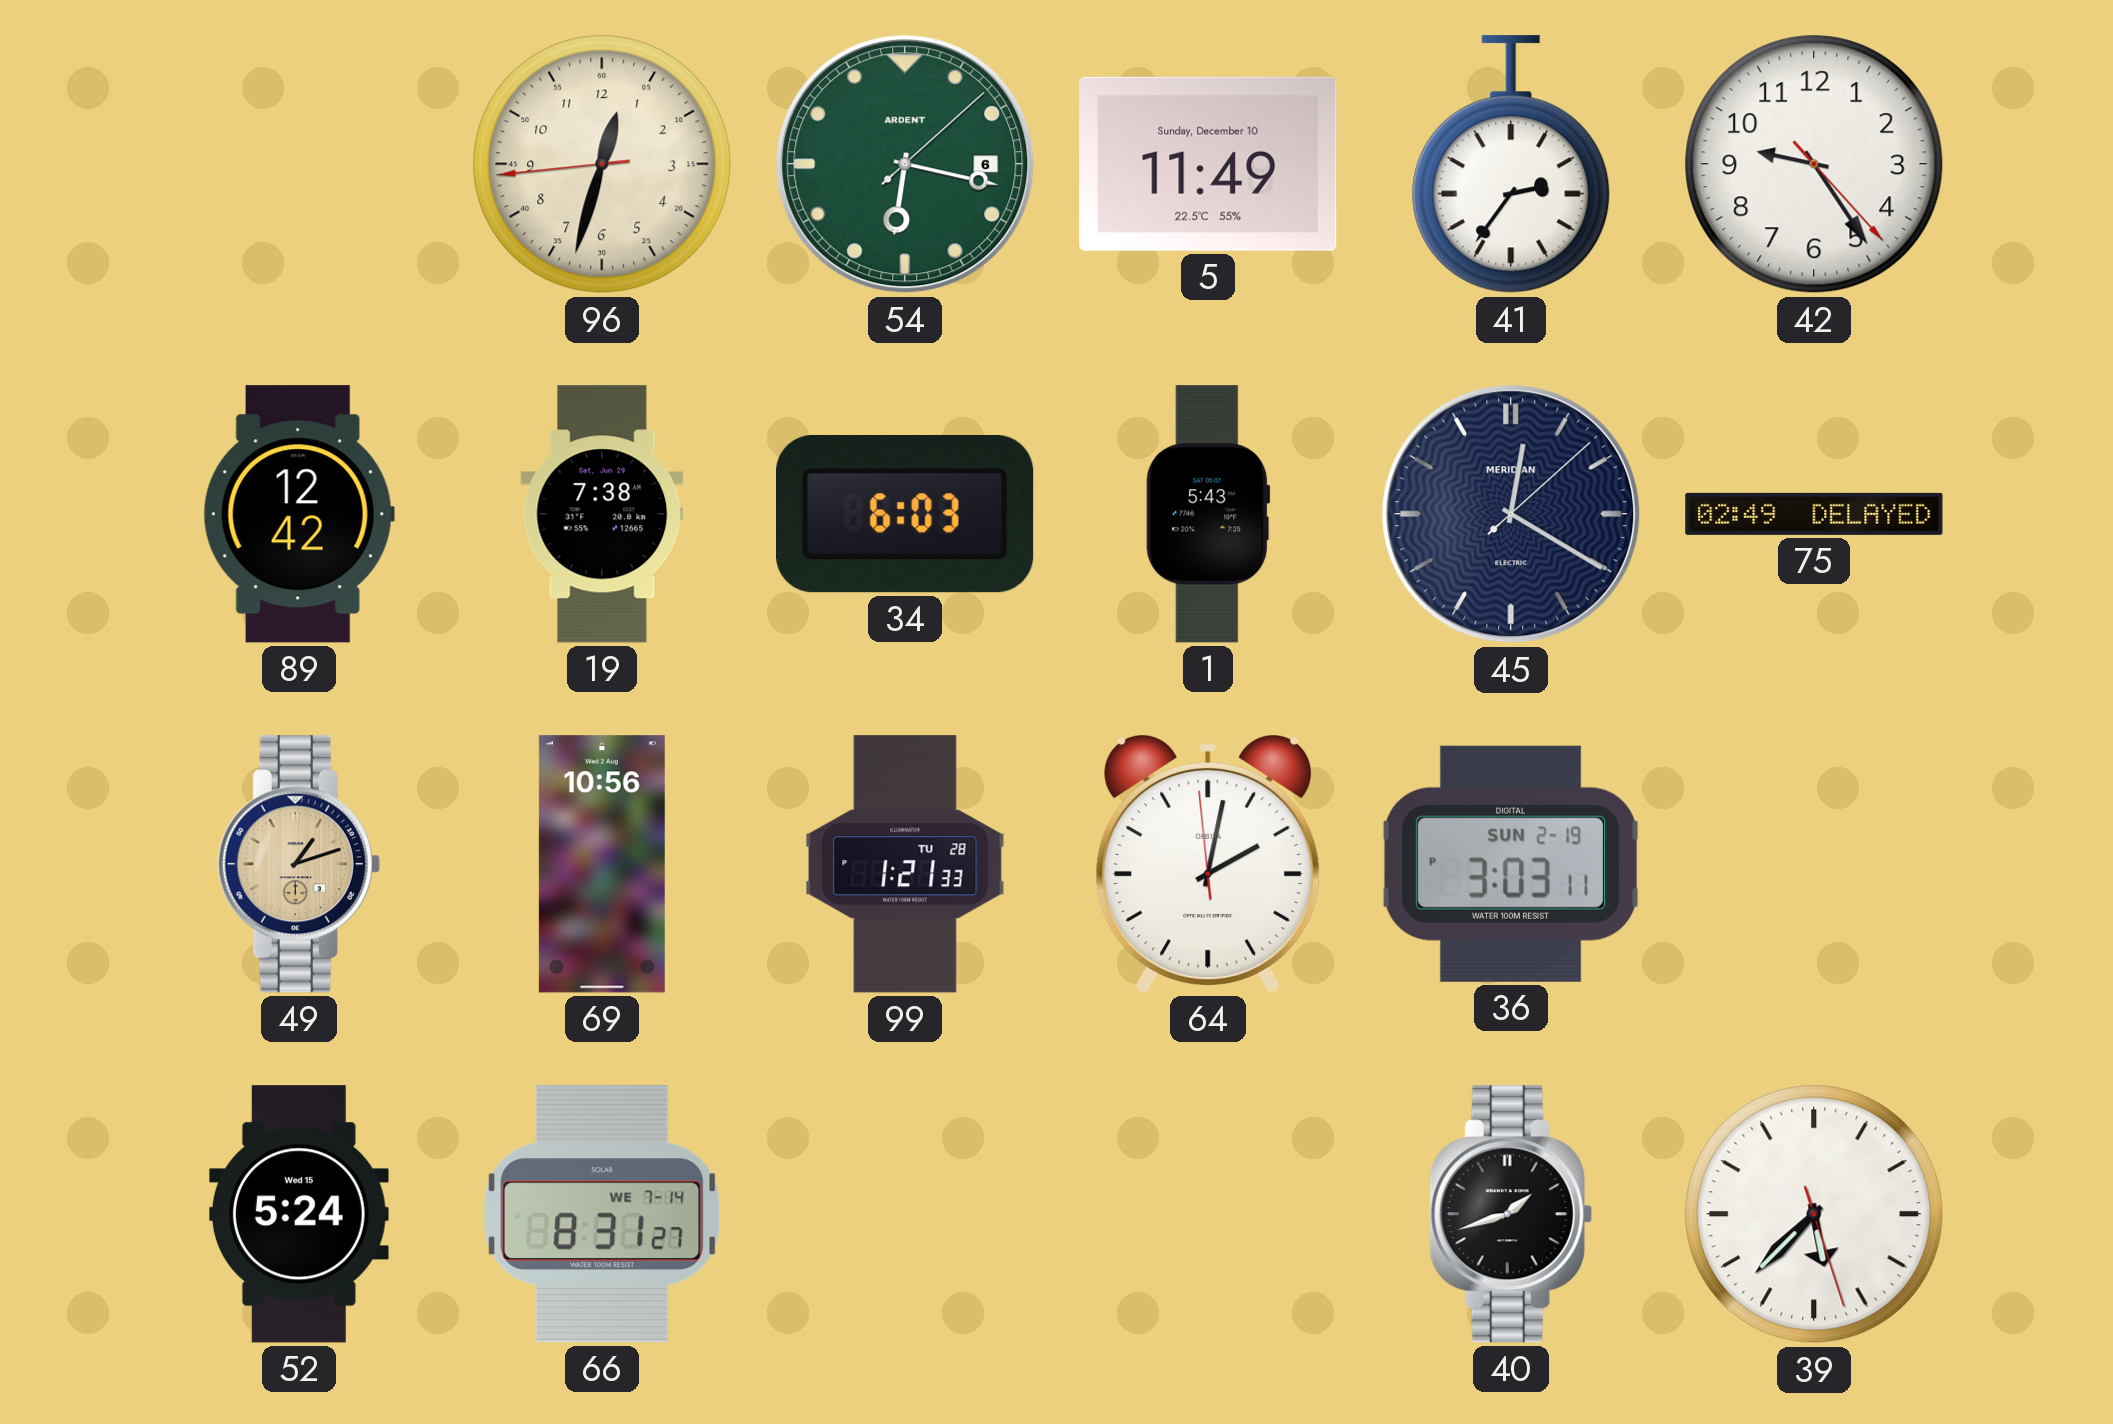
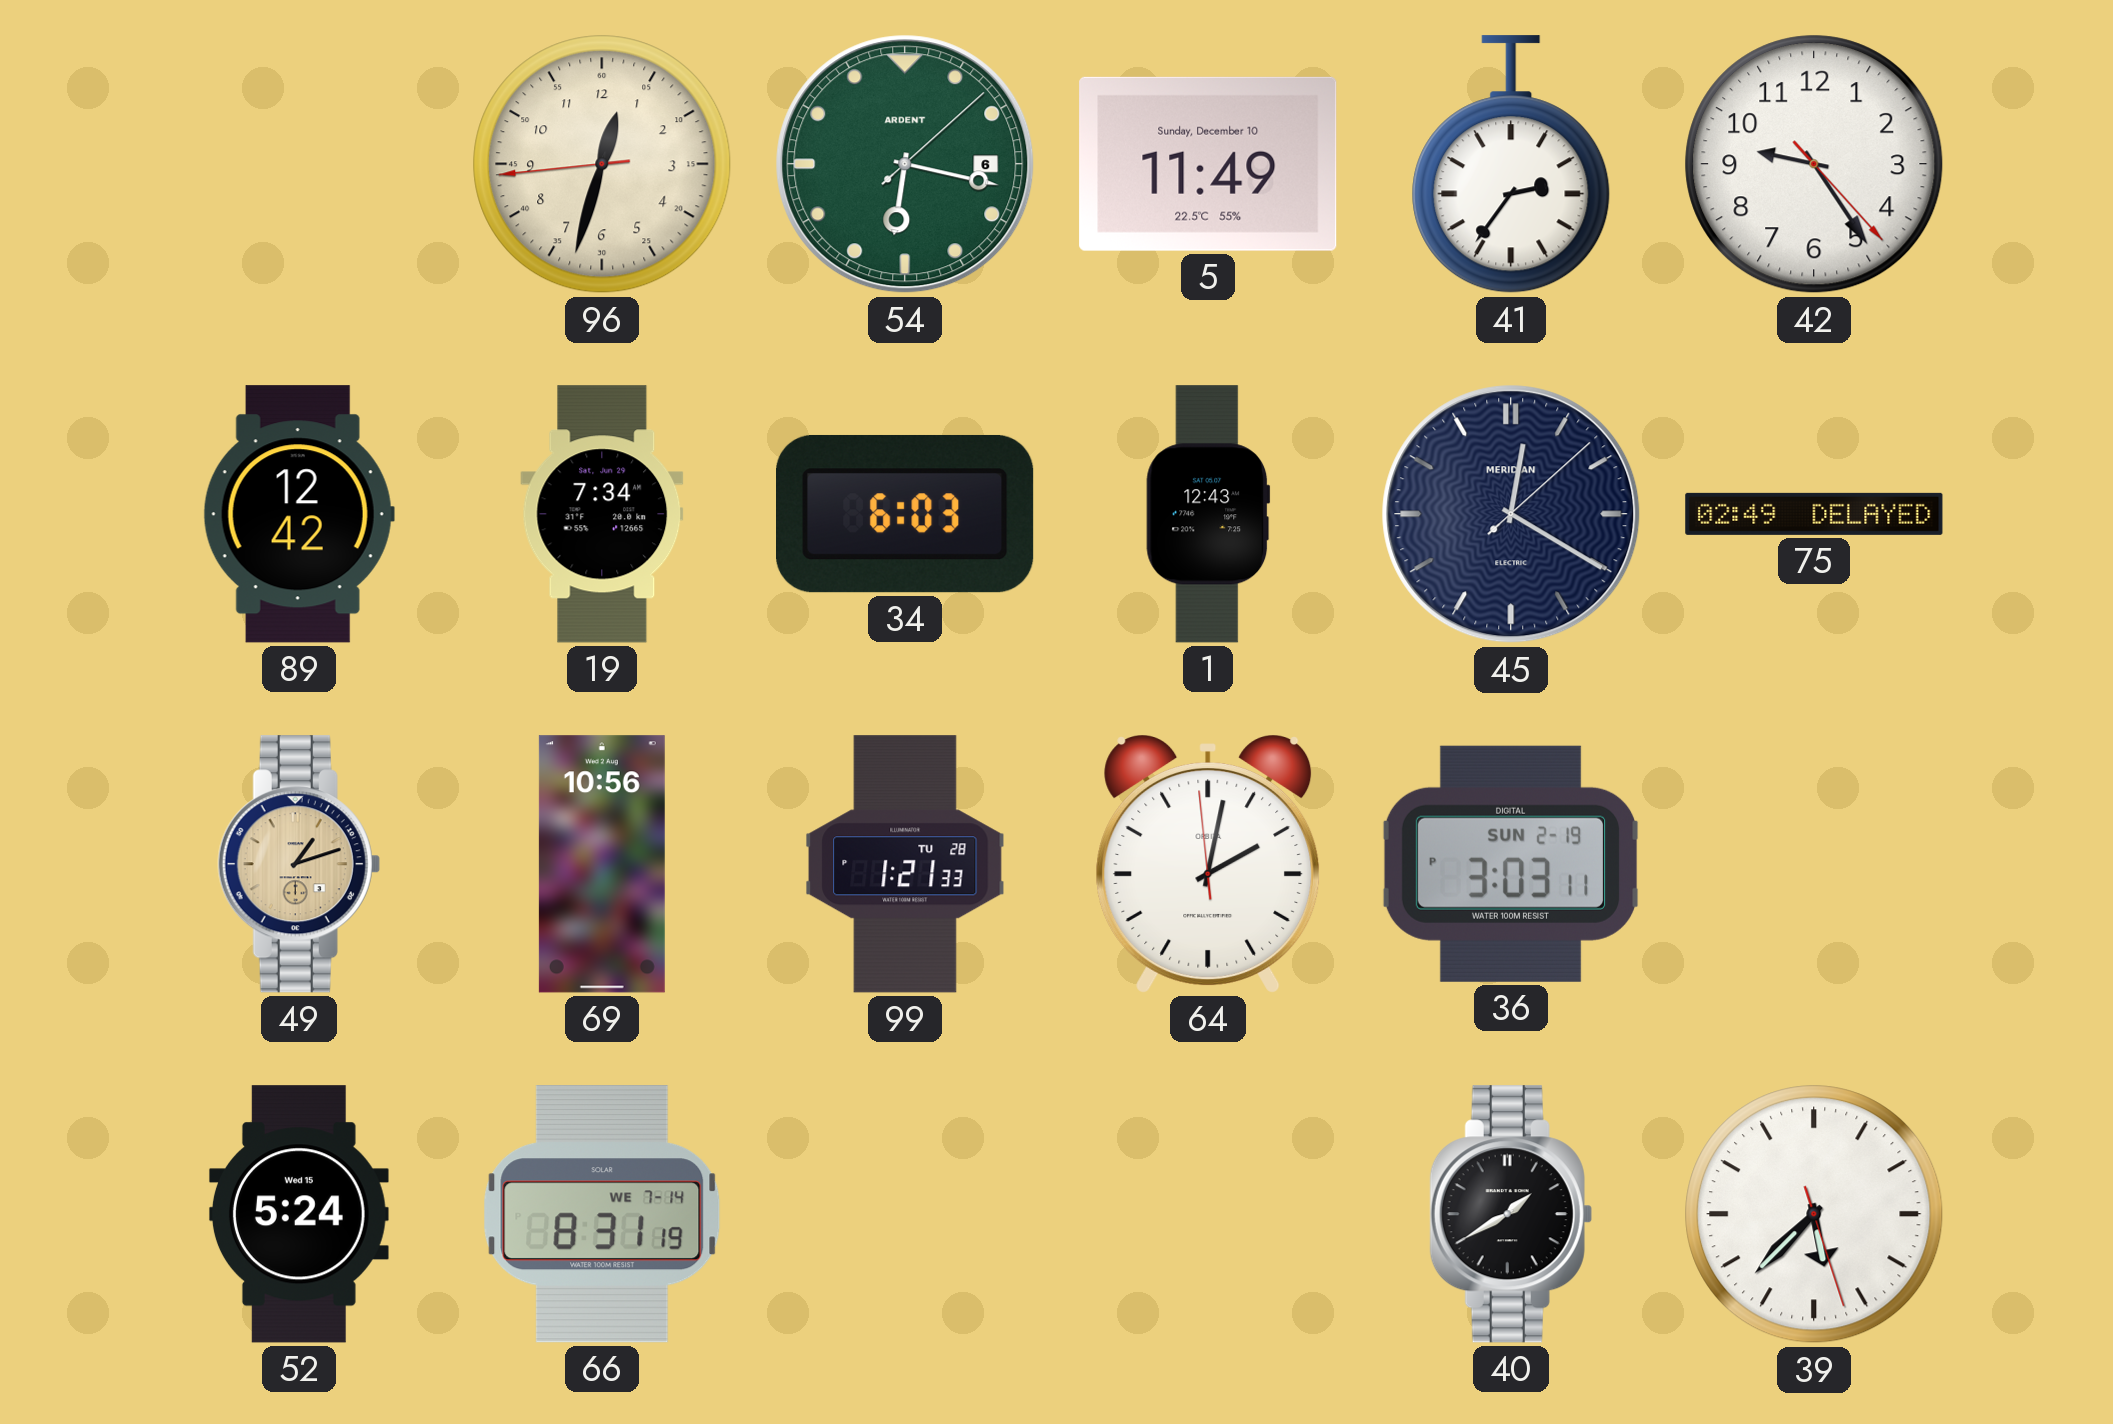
19: 7:38 -> 7:34 (602, 514)
1: 5:43 -> 12:43 (1208, 514)
66: 8:31:27 -> 8:31:19 (602, 1214)
40: 1:42 -> 1:40 (1511, 1214)
